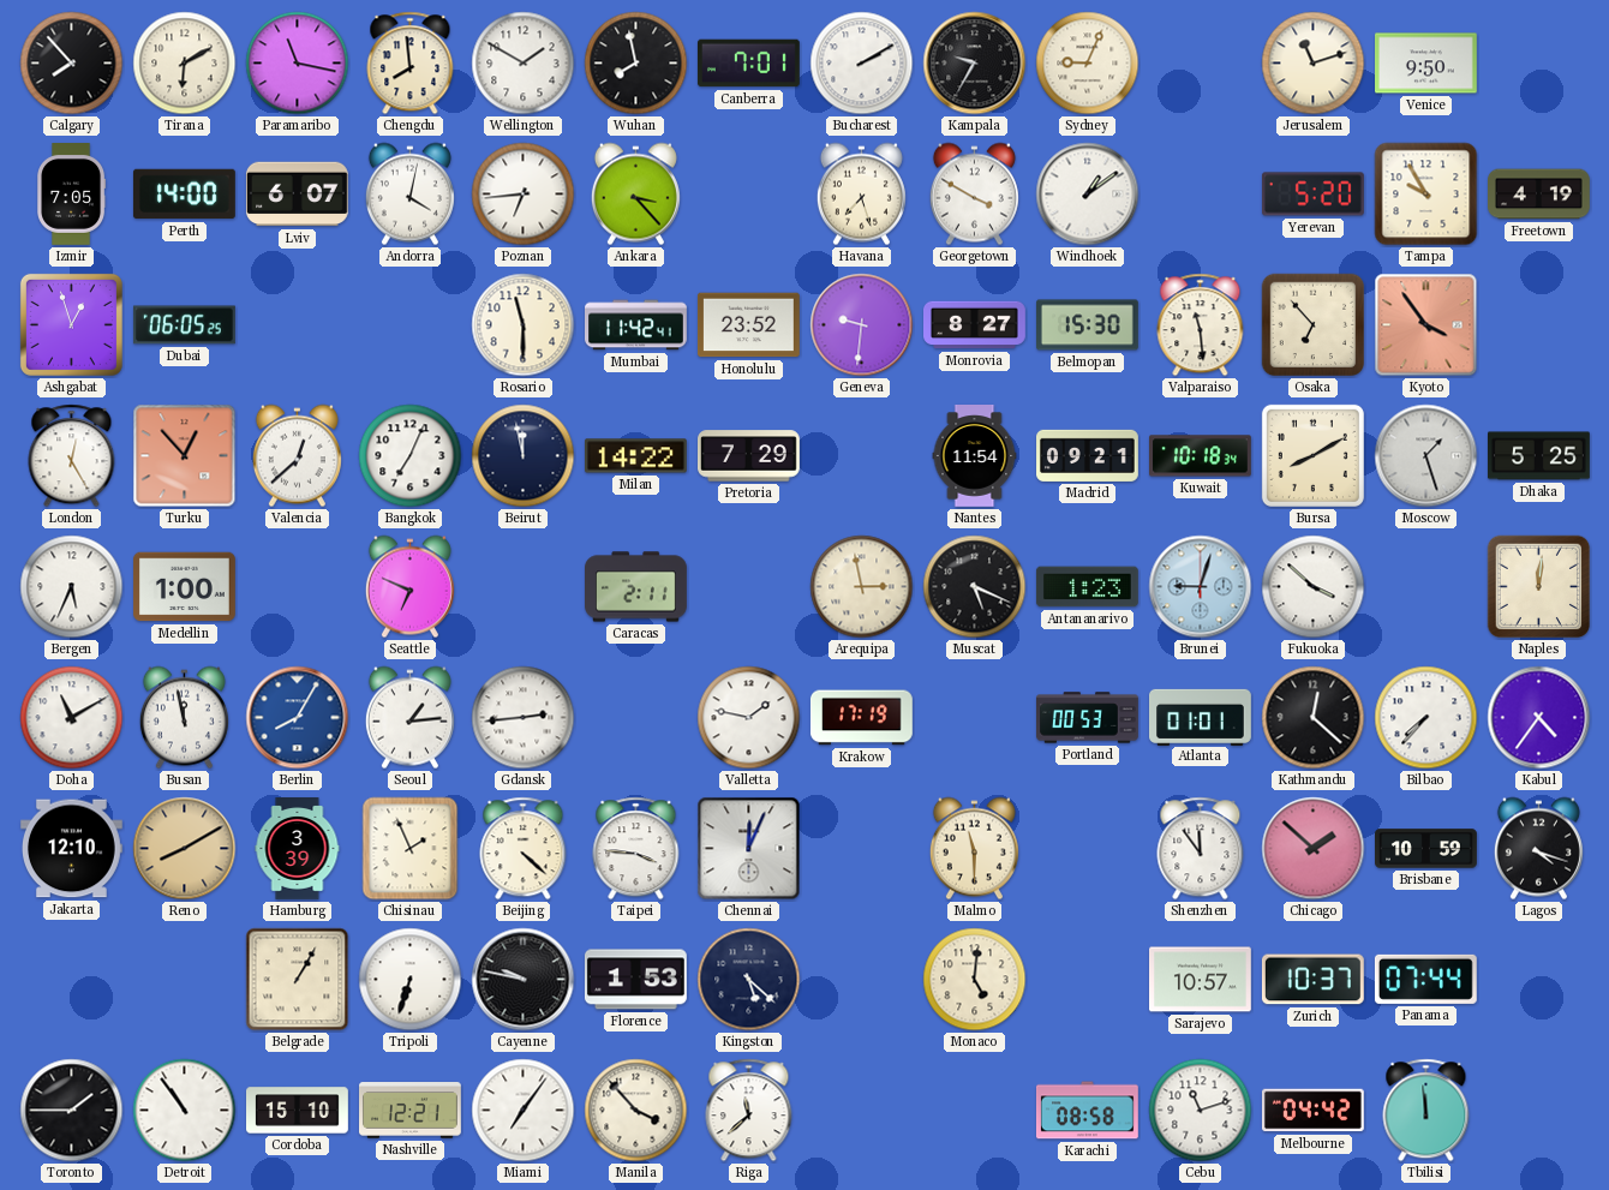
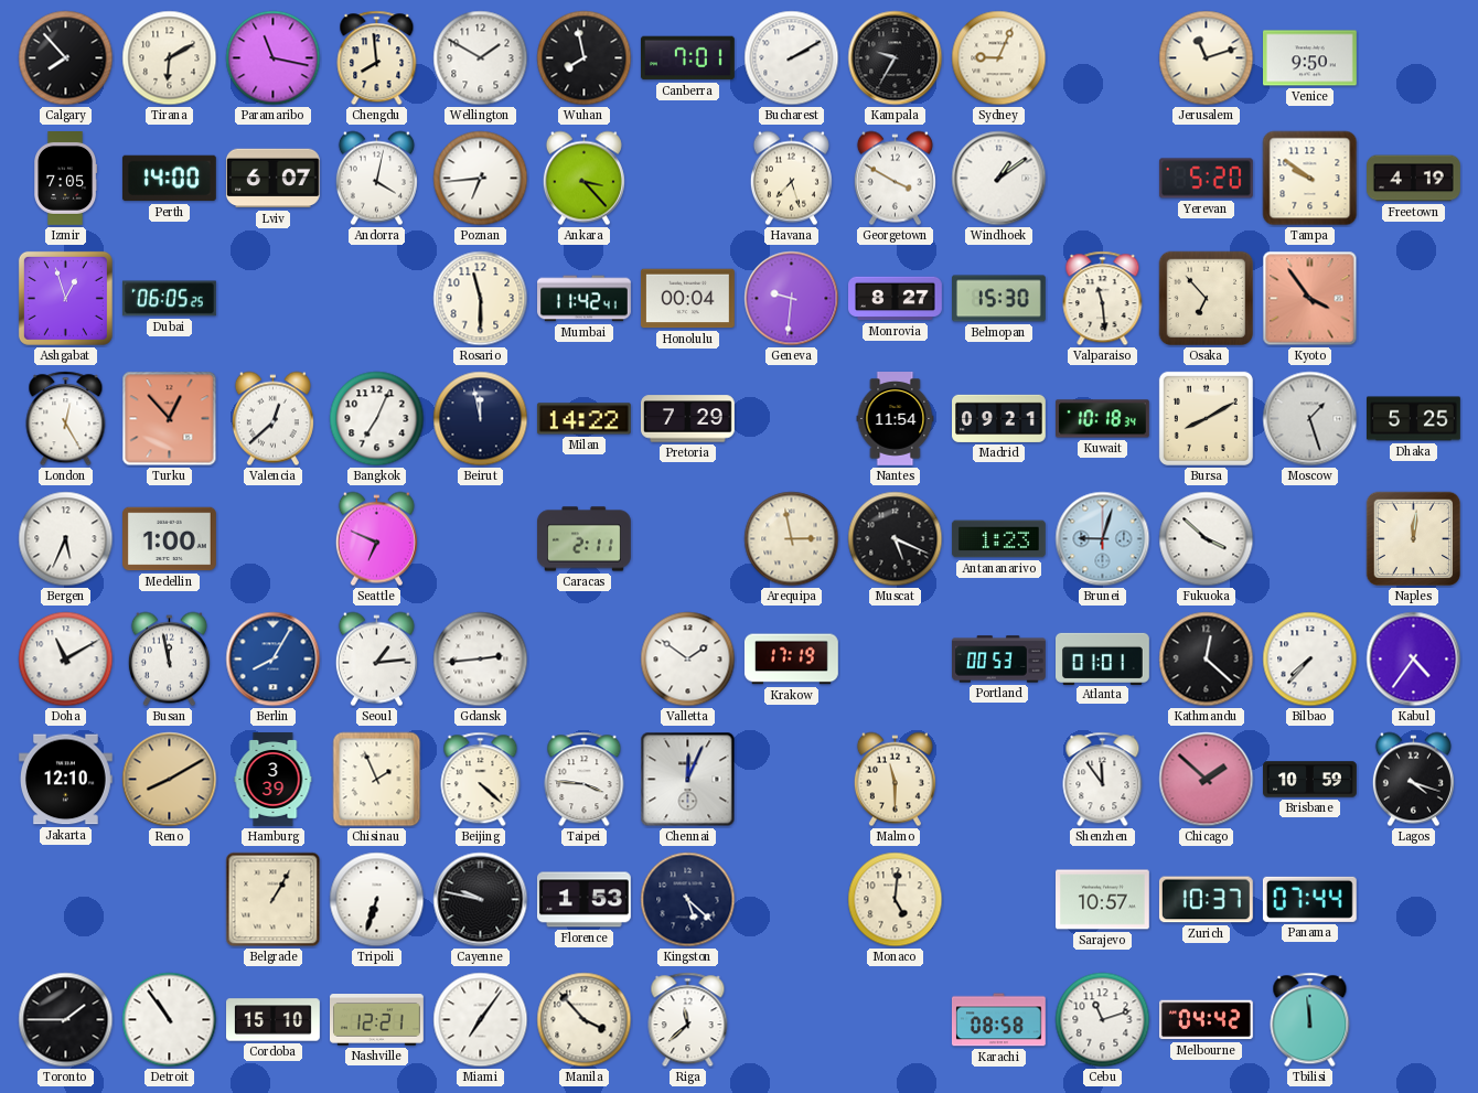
Tampa: 9:55 -> 9:51 (1310, 179)
Honolulu: 23:52 -> 00:04 (687, 299)
Valletta: 1:47 -> 1:51 (688, 660)
